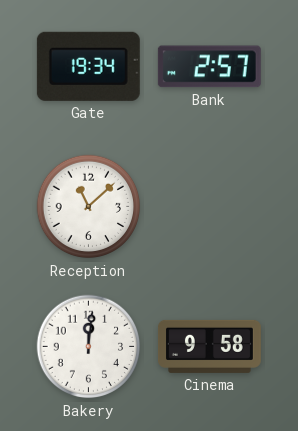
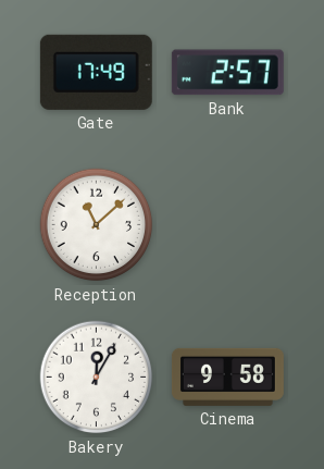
Gate: 19:34 -> 17:49 (96, 72)
Bakery: 12:01 -> 12:05 (97, 378)
